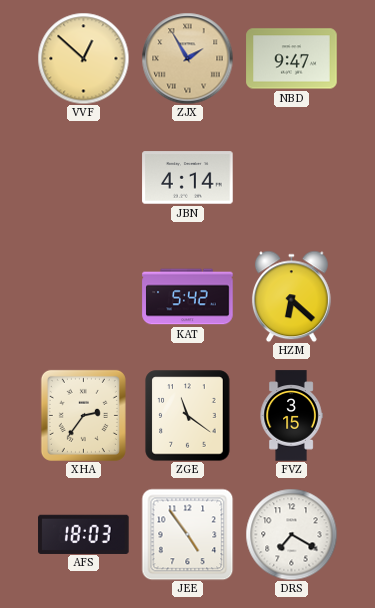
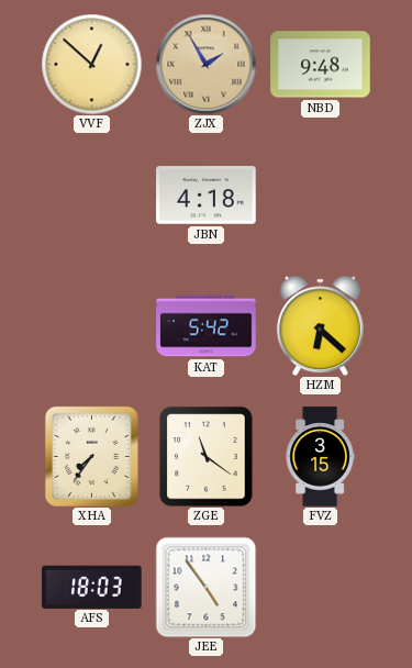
NBD: 9:47 -> 9:48 (321, 65)
JBN: 4:14 -> 4:18 (207, 196)
XHA: 2:36 -> 7:36 (91, 456)
DRS: 7:20 -> none (291, 534)
